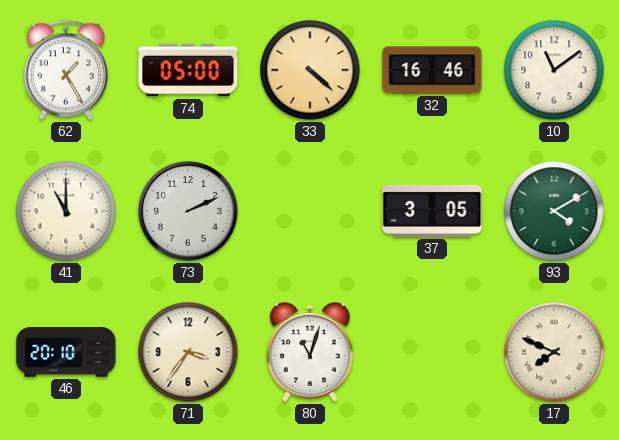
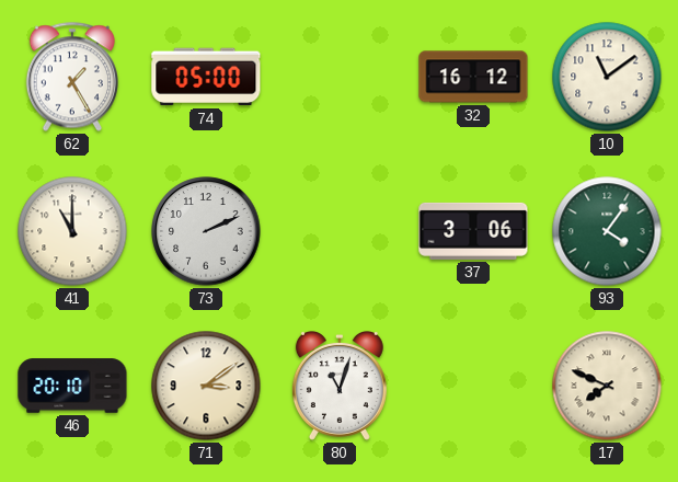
33: 4:22 -> none (310, 70)
32: 16:46 -> 16:12 (473, 77)
37: 3:05 -> 3:06 (473, 231)
93: 4:10 -> 4:06 (607, 231)
71: 3:36 -> 3:09 (206, 386)
